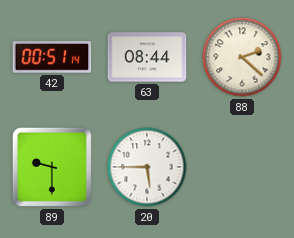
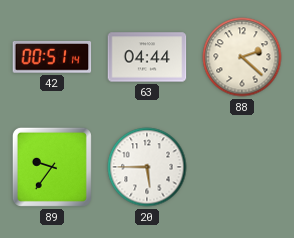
63: 08:44 -> 04:44 (147, 57)
89: 9:30 -> 9:36 (52, 167)
